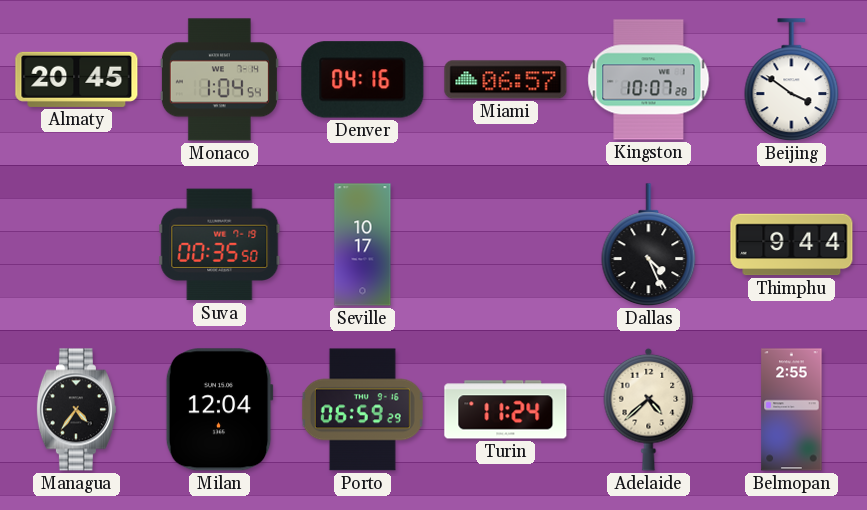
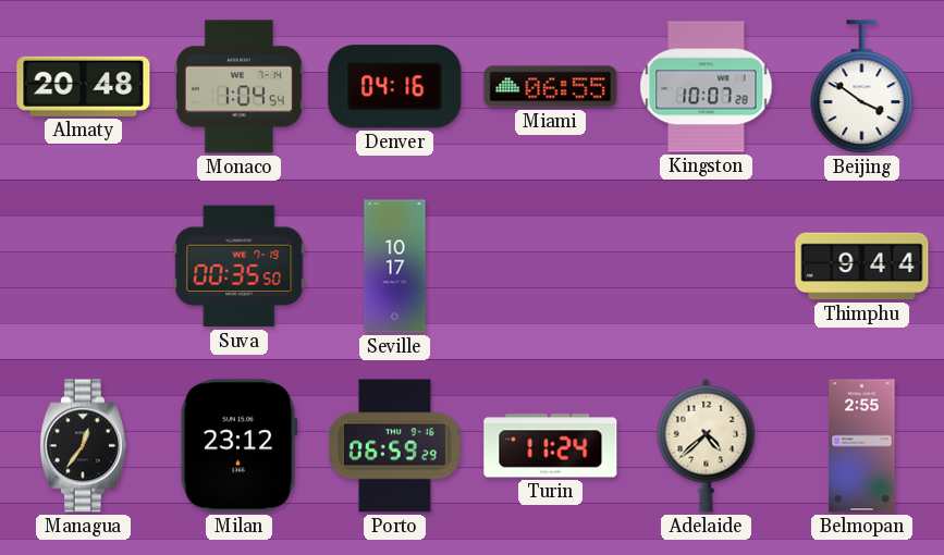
Almaty: 20:45 -> 20:48 (84, 86)
Miami: 06:57 -> 06:55 (551, 87)
Dallas: 4:26 -> none (649, 245)
Managua: 4:36 -> 12:36 (83, 446)
Milan: 12:04 -> 23:12 (238, 446)
